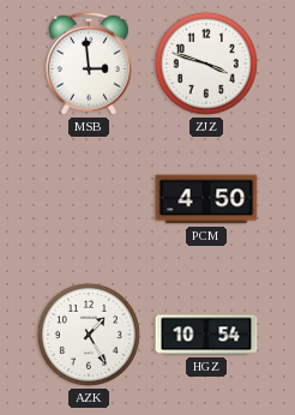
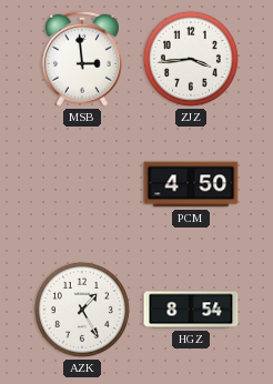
ZJZ: 3:48 -> 3:44 (191, 59)
HGZ: 10:54 -> 8:54 (191, 310)
